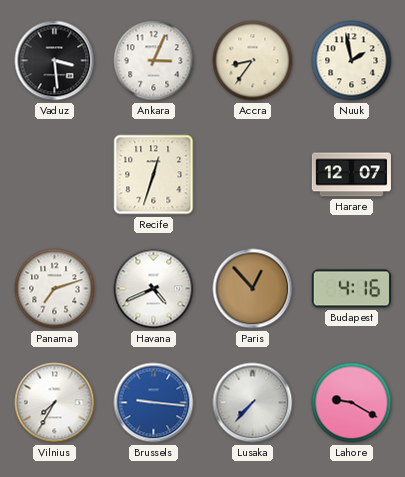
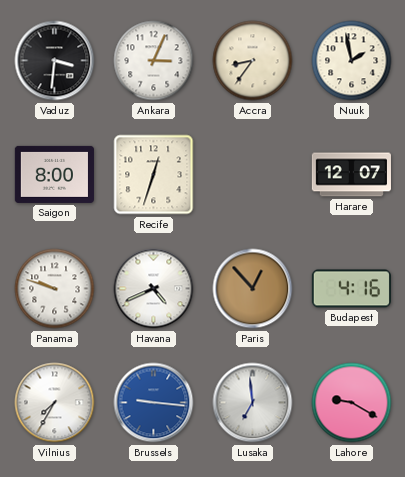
Vaduz: 3:29 -> 3:31 (55, 61)
Saigon: none -> 8:00 (54, 174)
Panama: 7:12 -> 9:48 (55, 289)
Lusaka: 7:37 -> 6:59 (253, 403)
